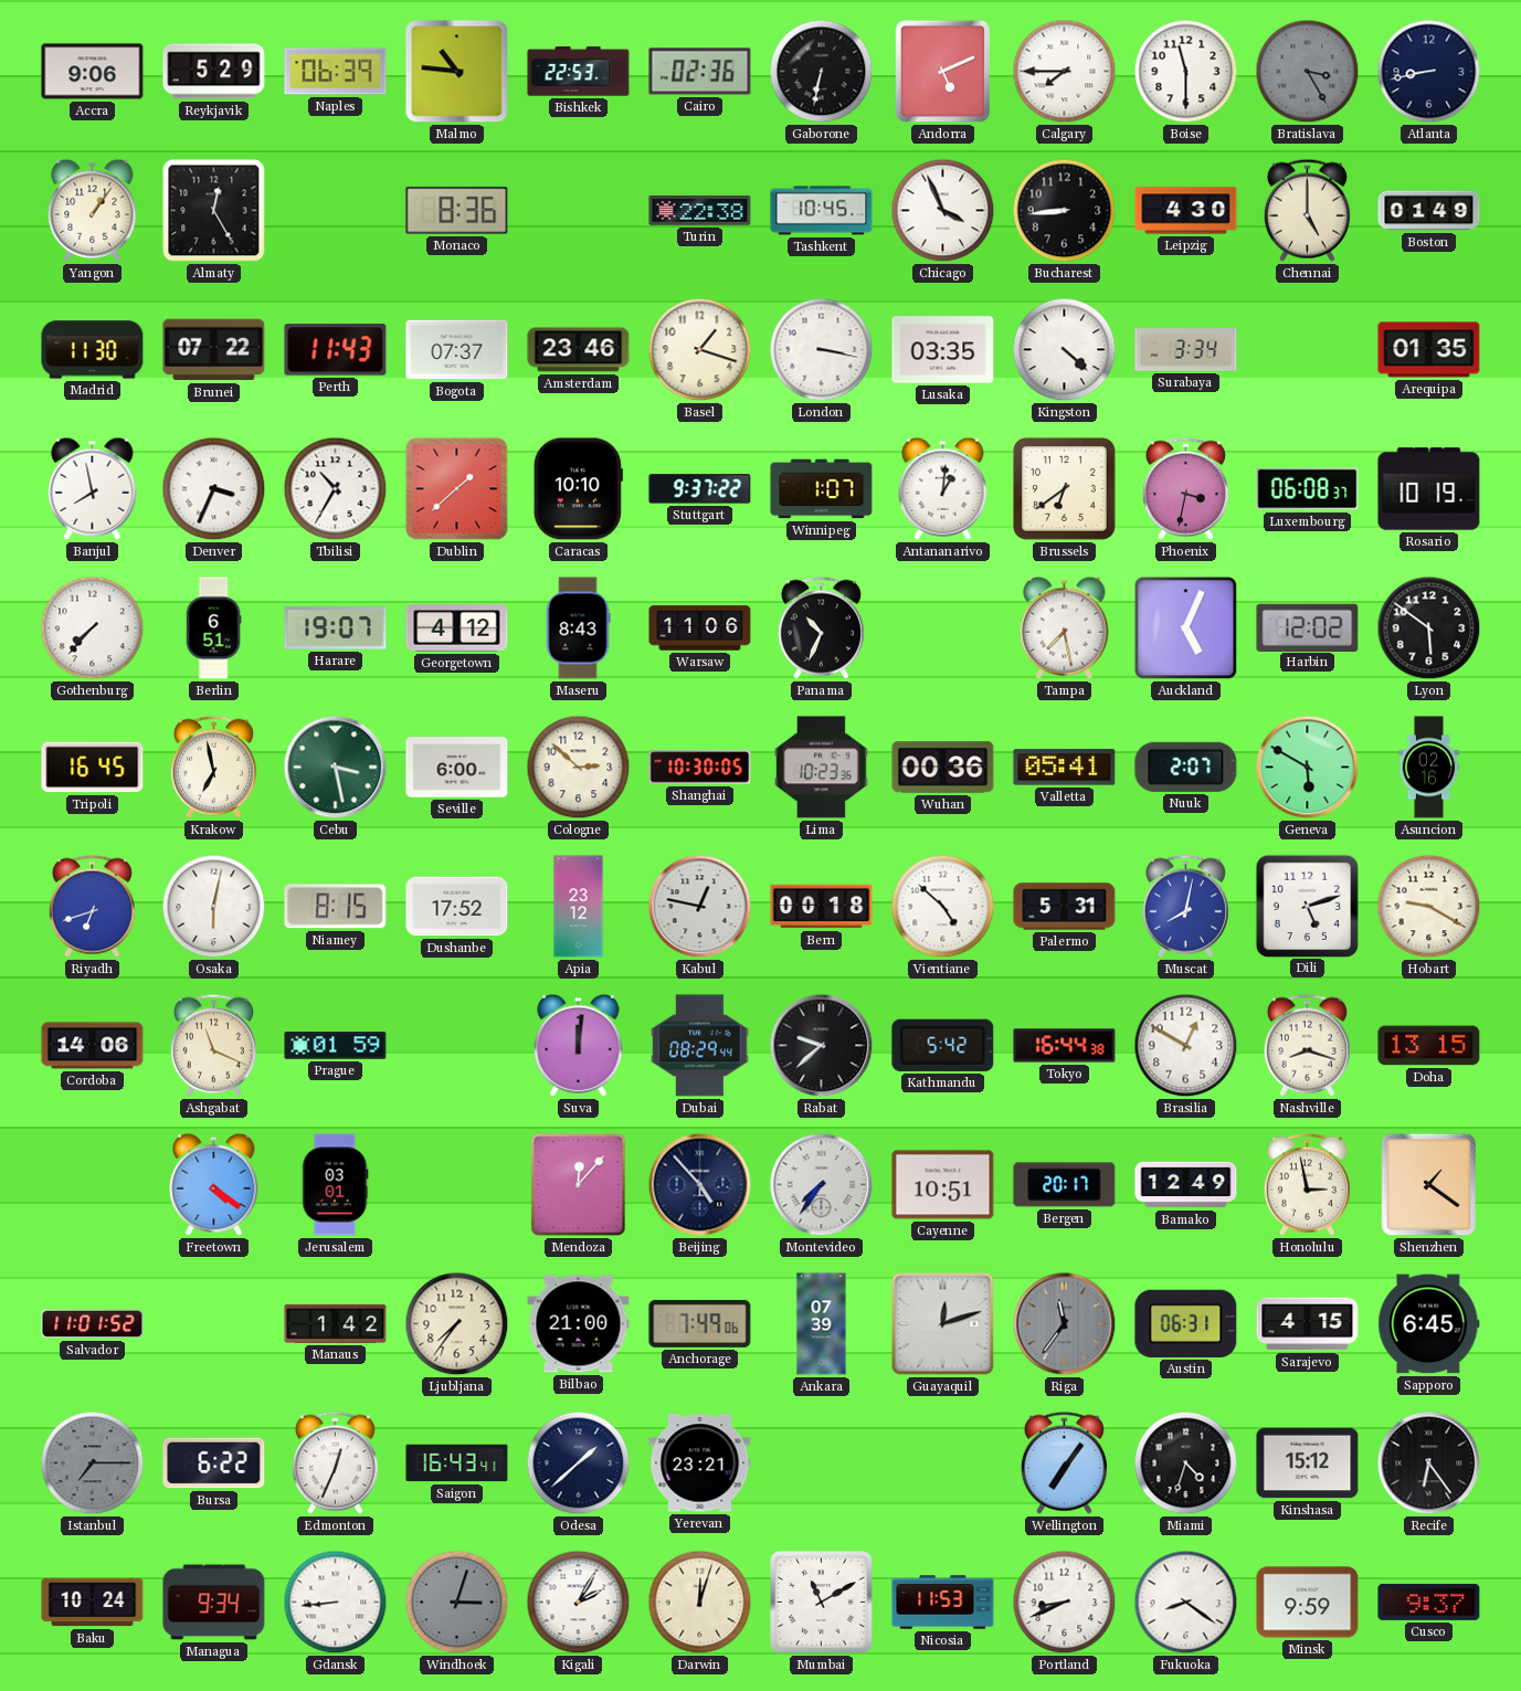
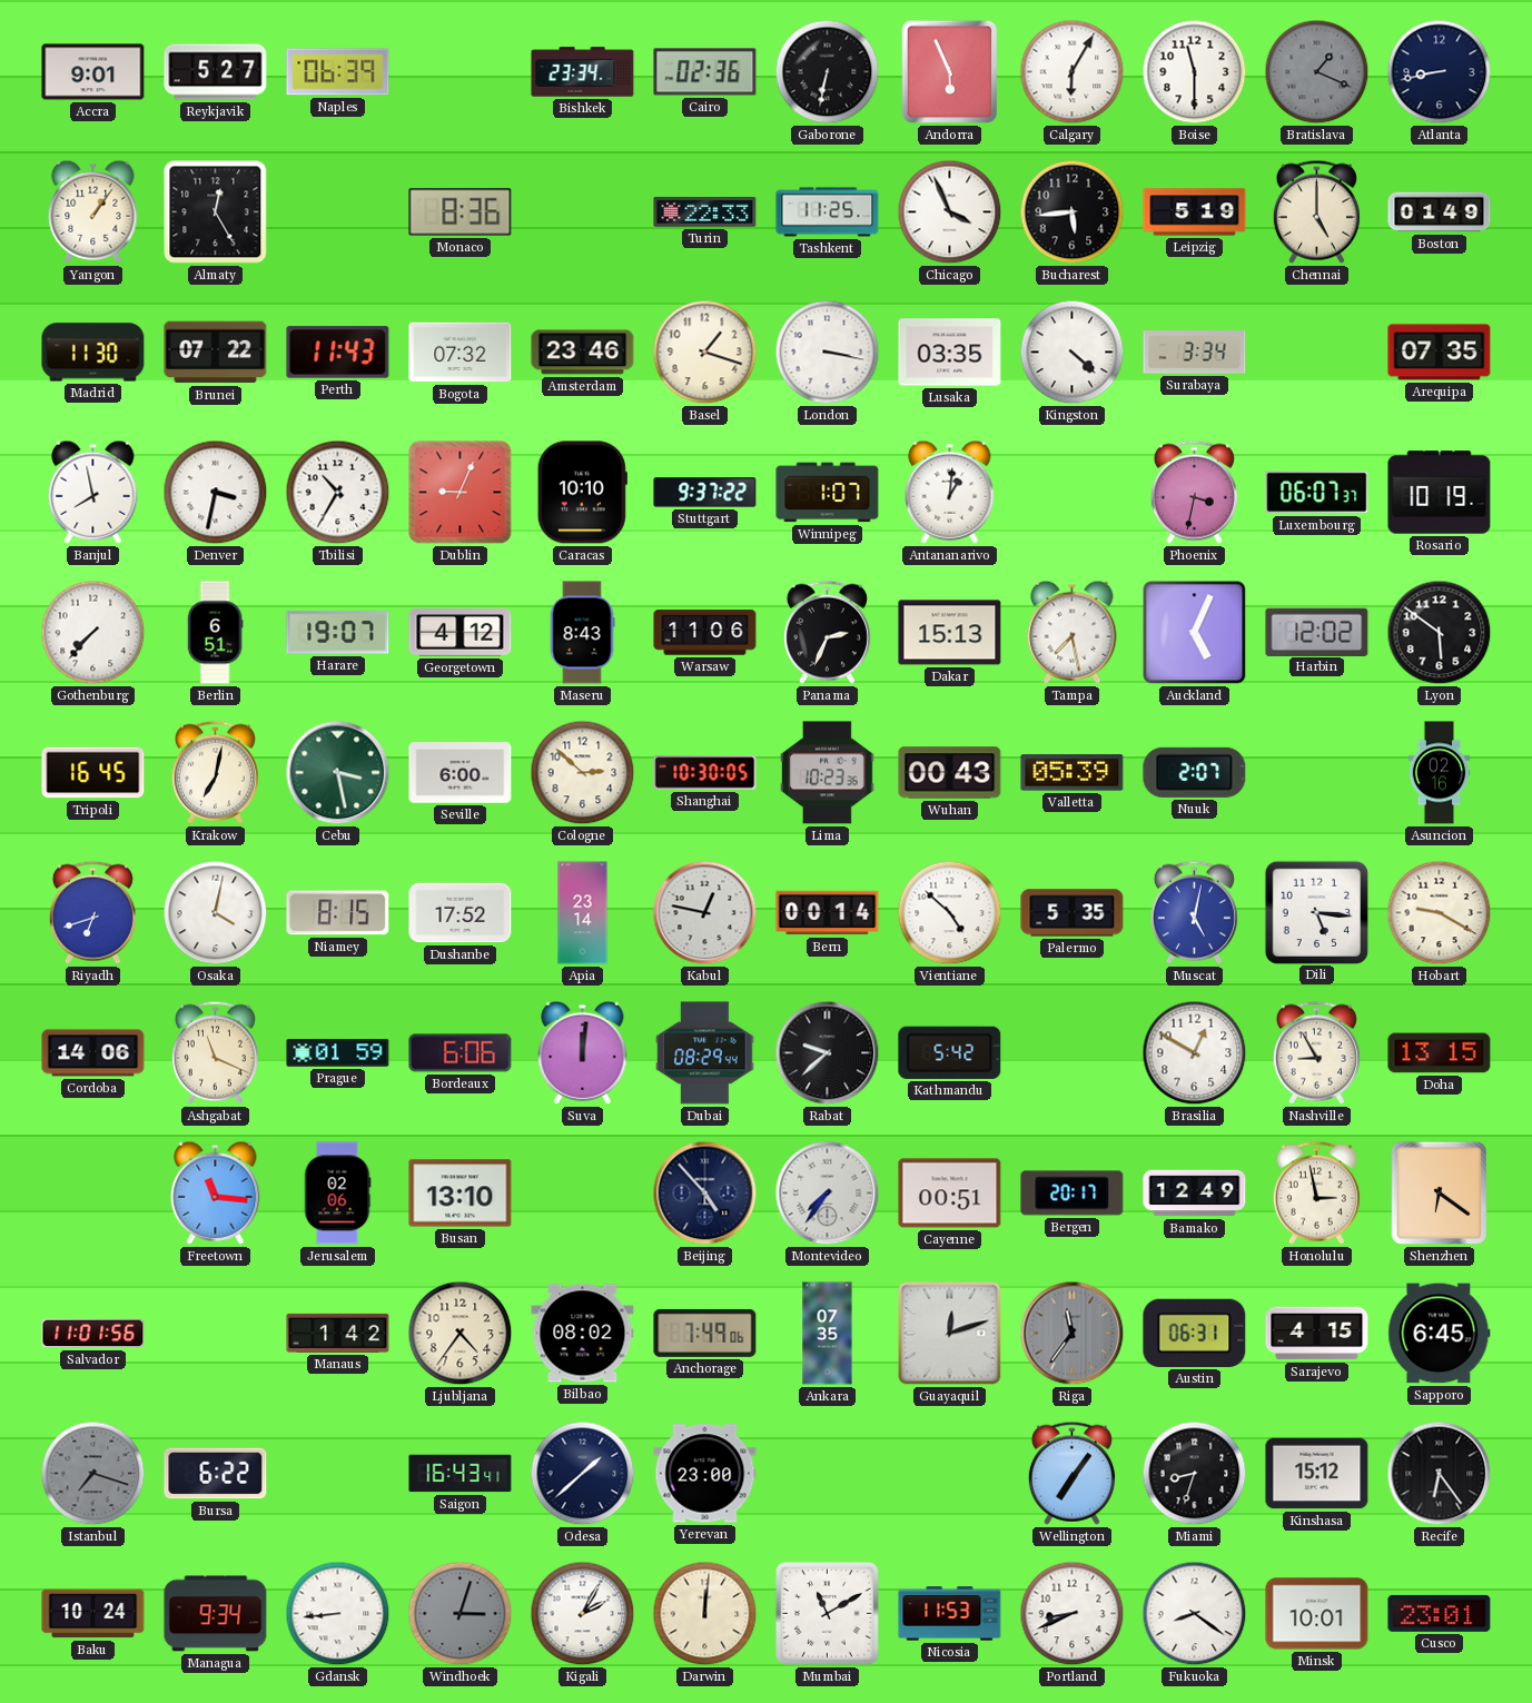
Accra: 9:06 -> 9:01 (93, 72)
Reykjavik: 5:29 -> 5:27 (216, 72)
Malmo: 10:46 -> none (457, 72)
Bishkek: 22:53 -> 23:34 (583, 72)
Andorra: 5:11 -> 5:56 (949, 72)
Calgary: 7:45 -> 6:05 (1073, 72)
Bratislava: 3:25 -> 1:19 (1317, 72)
Turin: 22:38 -> 22:33 (705, 212)
Tashkent: 10:45 -> 11:25 (828, 212)
Bucharest: 8:44 -> 5:44 (1073, 212)
Leipzig: 4:30 -> 5:19 (1195, 212)
Bogota: 07:37 -> 07:32 (461, 353)
Arequipa: 01:35 -> 07:35 (1440, 353)
Denver: 3:34 -> 3:32 (216, 493)
Dublin: 1:38 -> 9:04 (461, 493)
Brussels: 6:39 -> none (1065, 489)
Luxembourg: 06:08 -> 06:07 (1317, 493)
Panama: 10:34 -> 2:34 (827, 632)
Dakar: none -> 15:13 (950, 633)
Krakow: 6:58 -> 7:02 (215, 772)
Wuhan: 00:36 -> 00:43 (950, 773)
Valletta: 05:41 -> 05:39 (1073, 773)
Geneva: 5:50 -> none (1308, 768)
Osaka: 6:02 -> 4:02 (216, 913)
Apia: 23:12 -> 23:14 (583, 913)
Bern: 00:18 -> 00:14 (828, 913)
Palermo: 5:31 -> 5:35 (1073, 913)
Muscat: 8:02 -> 5:02 (1194, 912)
Dili: 5:12 -> 5:16 (1316, 912)
Bordeaux: none -> 6:06 (461, 1053)
Tokyo: 16:44 -> none (1065, 1046)
Nashville: 8:18 -> 8:55 (1316, 1052)
Freetown: 4:21 -> 11:16 (216, 1192)
Jerusalem: 03:01 -> 02:06 (337, 1194)
Busan: none -> 13:10 (461, 1194)
Mendoza: 12:07 -> none (579, 1185)
Cayenne: 10:51 -> 00:51 (950, 1194)
Shenzhen: 1:21 -> 6:21 (1439, 1194)
Salvador: 11:01:52 -> 11:01:56 (93, 1334)
Ljubljana: 7:36 -> 4:36 (461, 1334)
Bilbao: 21:00 -> 08:02 (583, 1334)
Ankara: 07:39 -> 07:35 (828, 1334)
Istanbul: 7:15 -> 7:18 (93, 1474)
Edmonton: 12:34 -> none (335, 1462)
Yerevan: 23:21 -> 23:00 (705, 1474)
Miami: 4:33 -> 8:33 (1195, 1474)
Darwin: 12:03 -> 12:01 (705, 1614)
Minsk: 9:59 -> 10:01 (1317, 1614)
Cusco: 9:37 -> 23:01 (1440, 1613)
